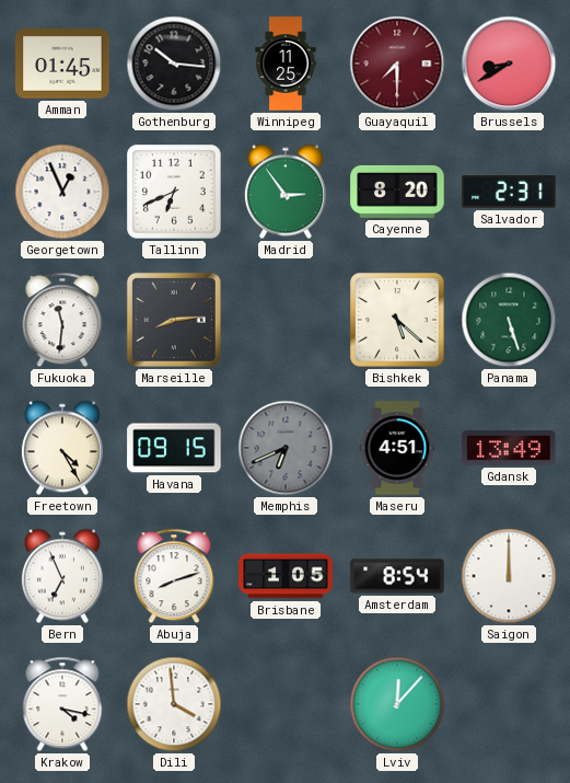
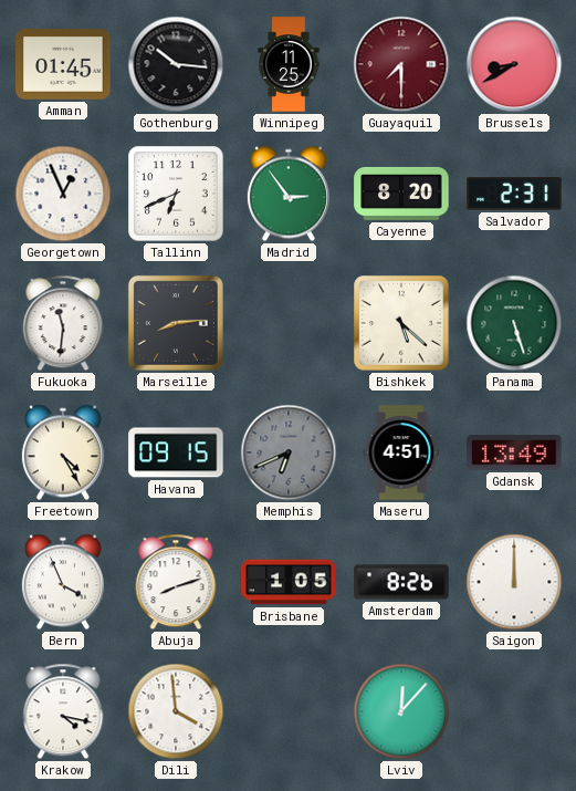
Bern: 6:56 -> 3:56 (63, 582)
Amsterdam: 8:54 -> 8:26 (401, 582)
